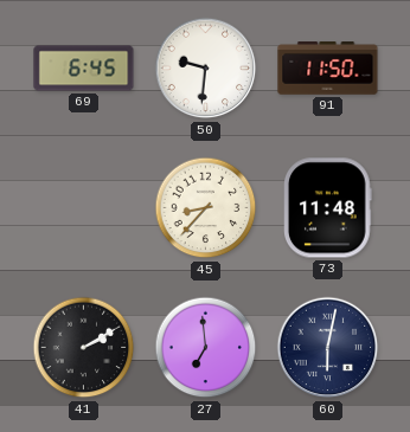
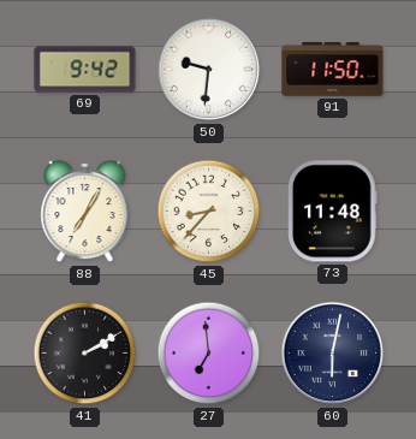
69: 6:45 -> 9:42 (85, 70)
88: none -> 7:05 (85, 212)
